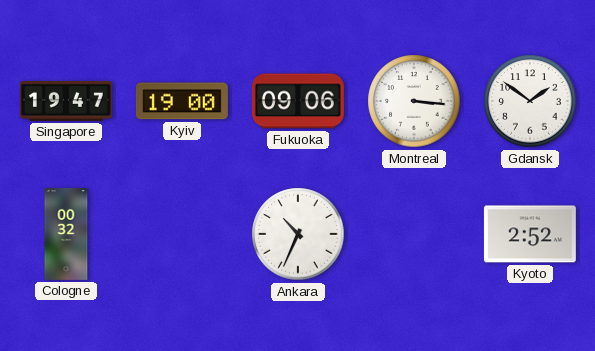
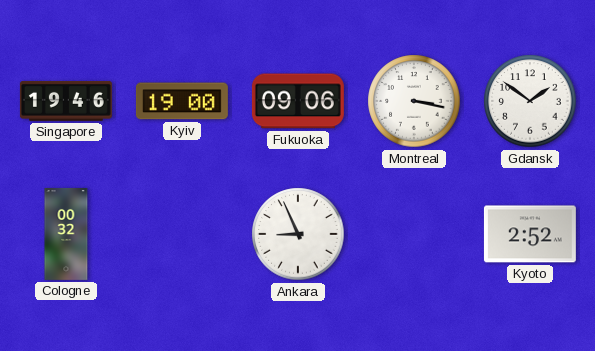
Singapore: 19:47 -> 19:46 (66, 101)
Montreal: 3:16 -> 3:17 (414, 101)
Ankara: 10:34 -> 8:56 (298, 234)
